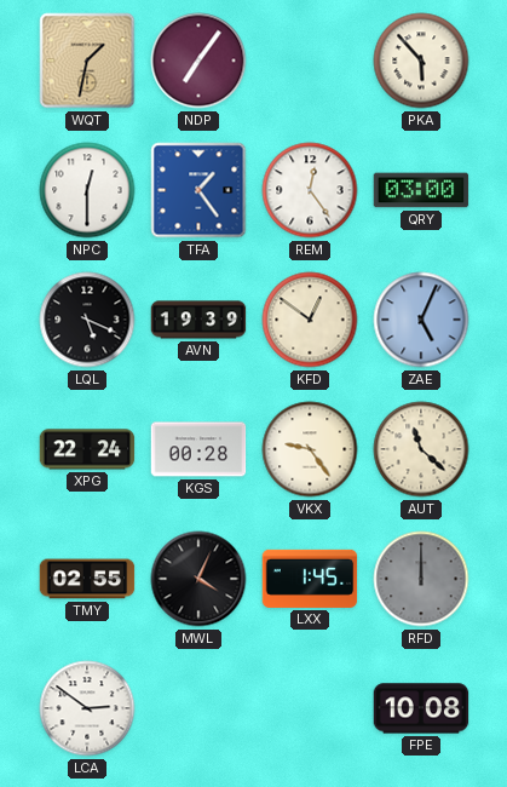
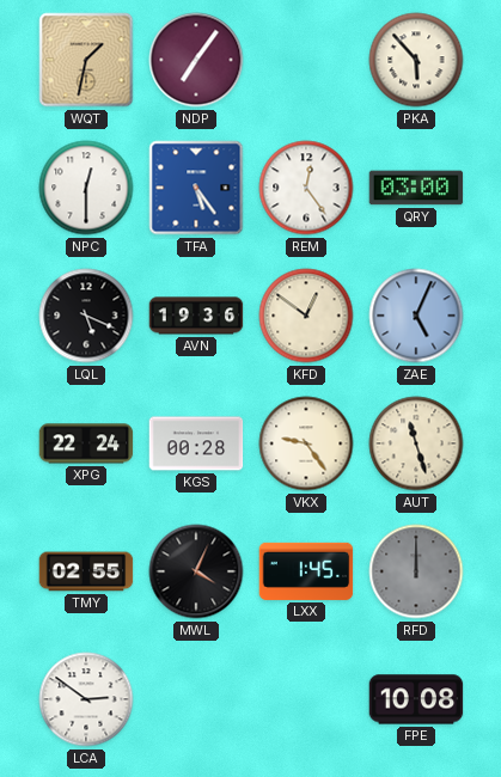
TFA: 1:24 -> 5:24 (196, 188)
AVN: 19:39 -> 19:36 (196, 316)
AUT: 11:22 -> 11:27 (416, 443)
